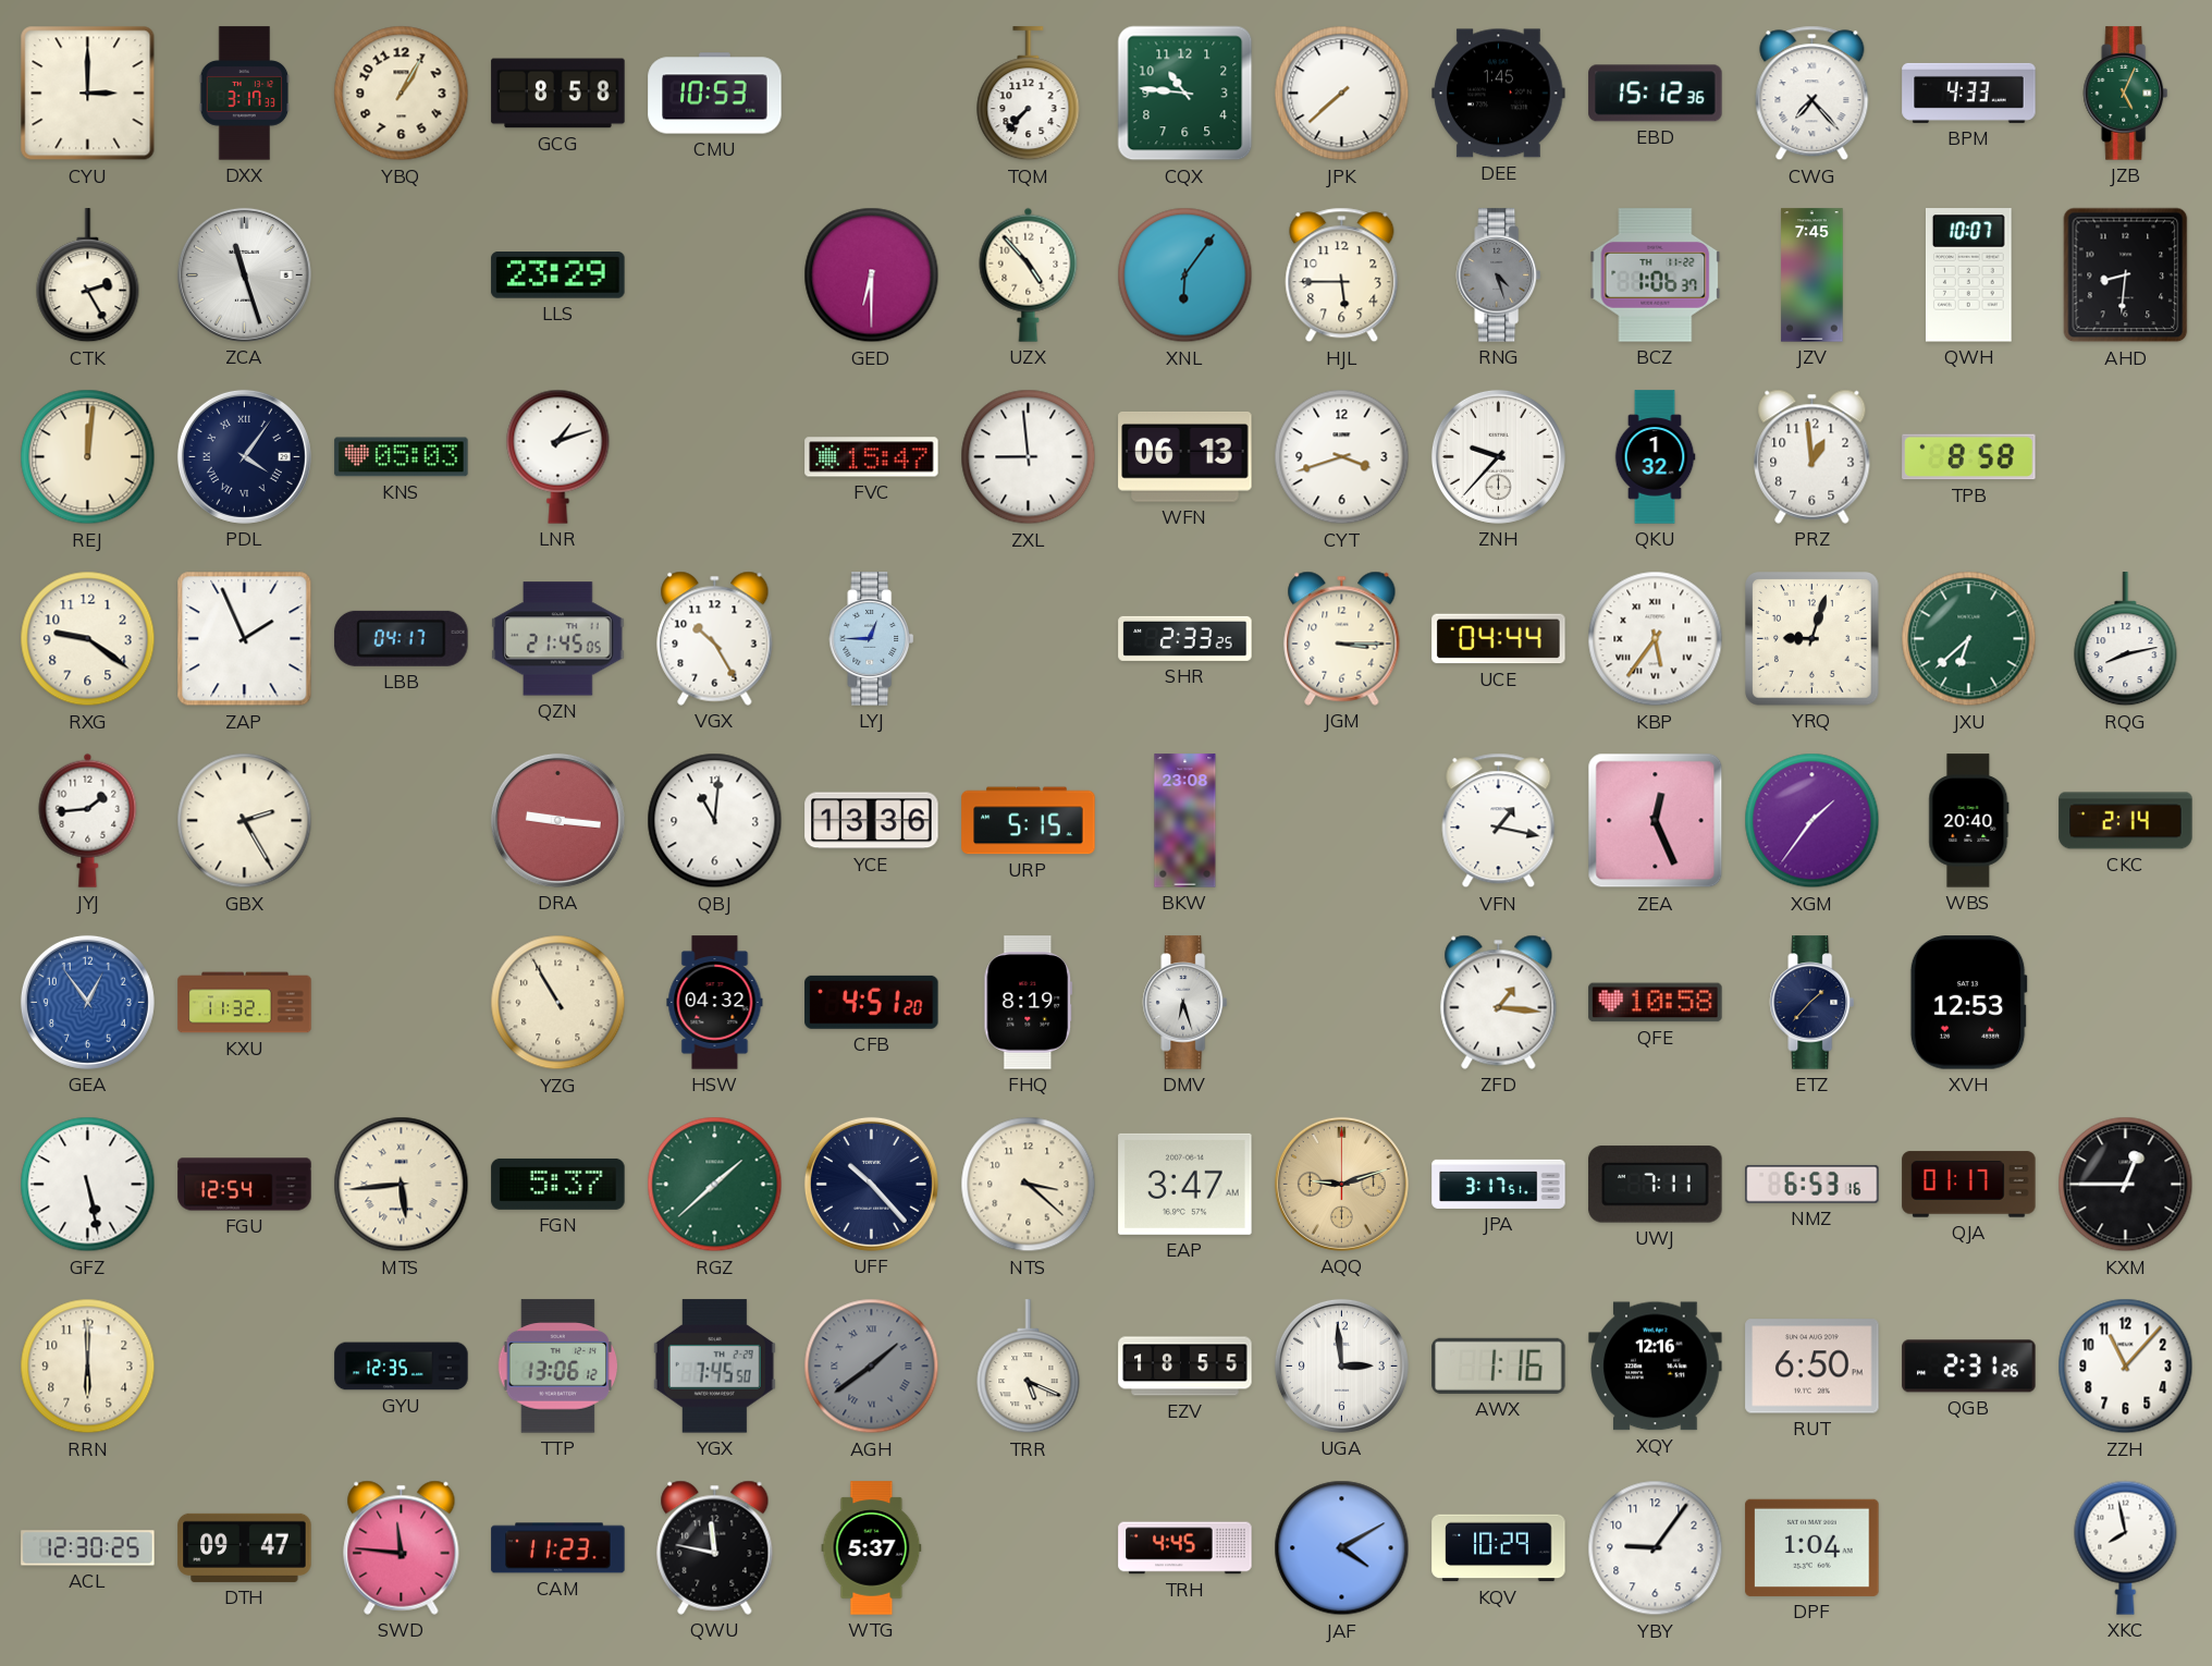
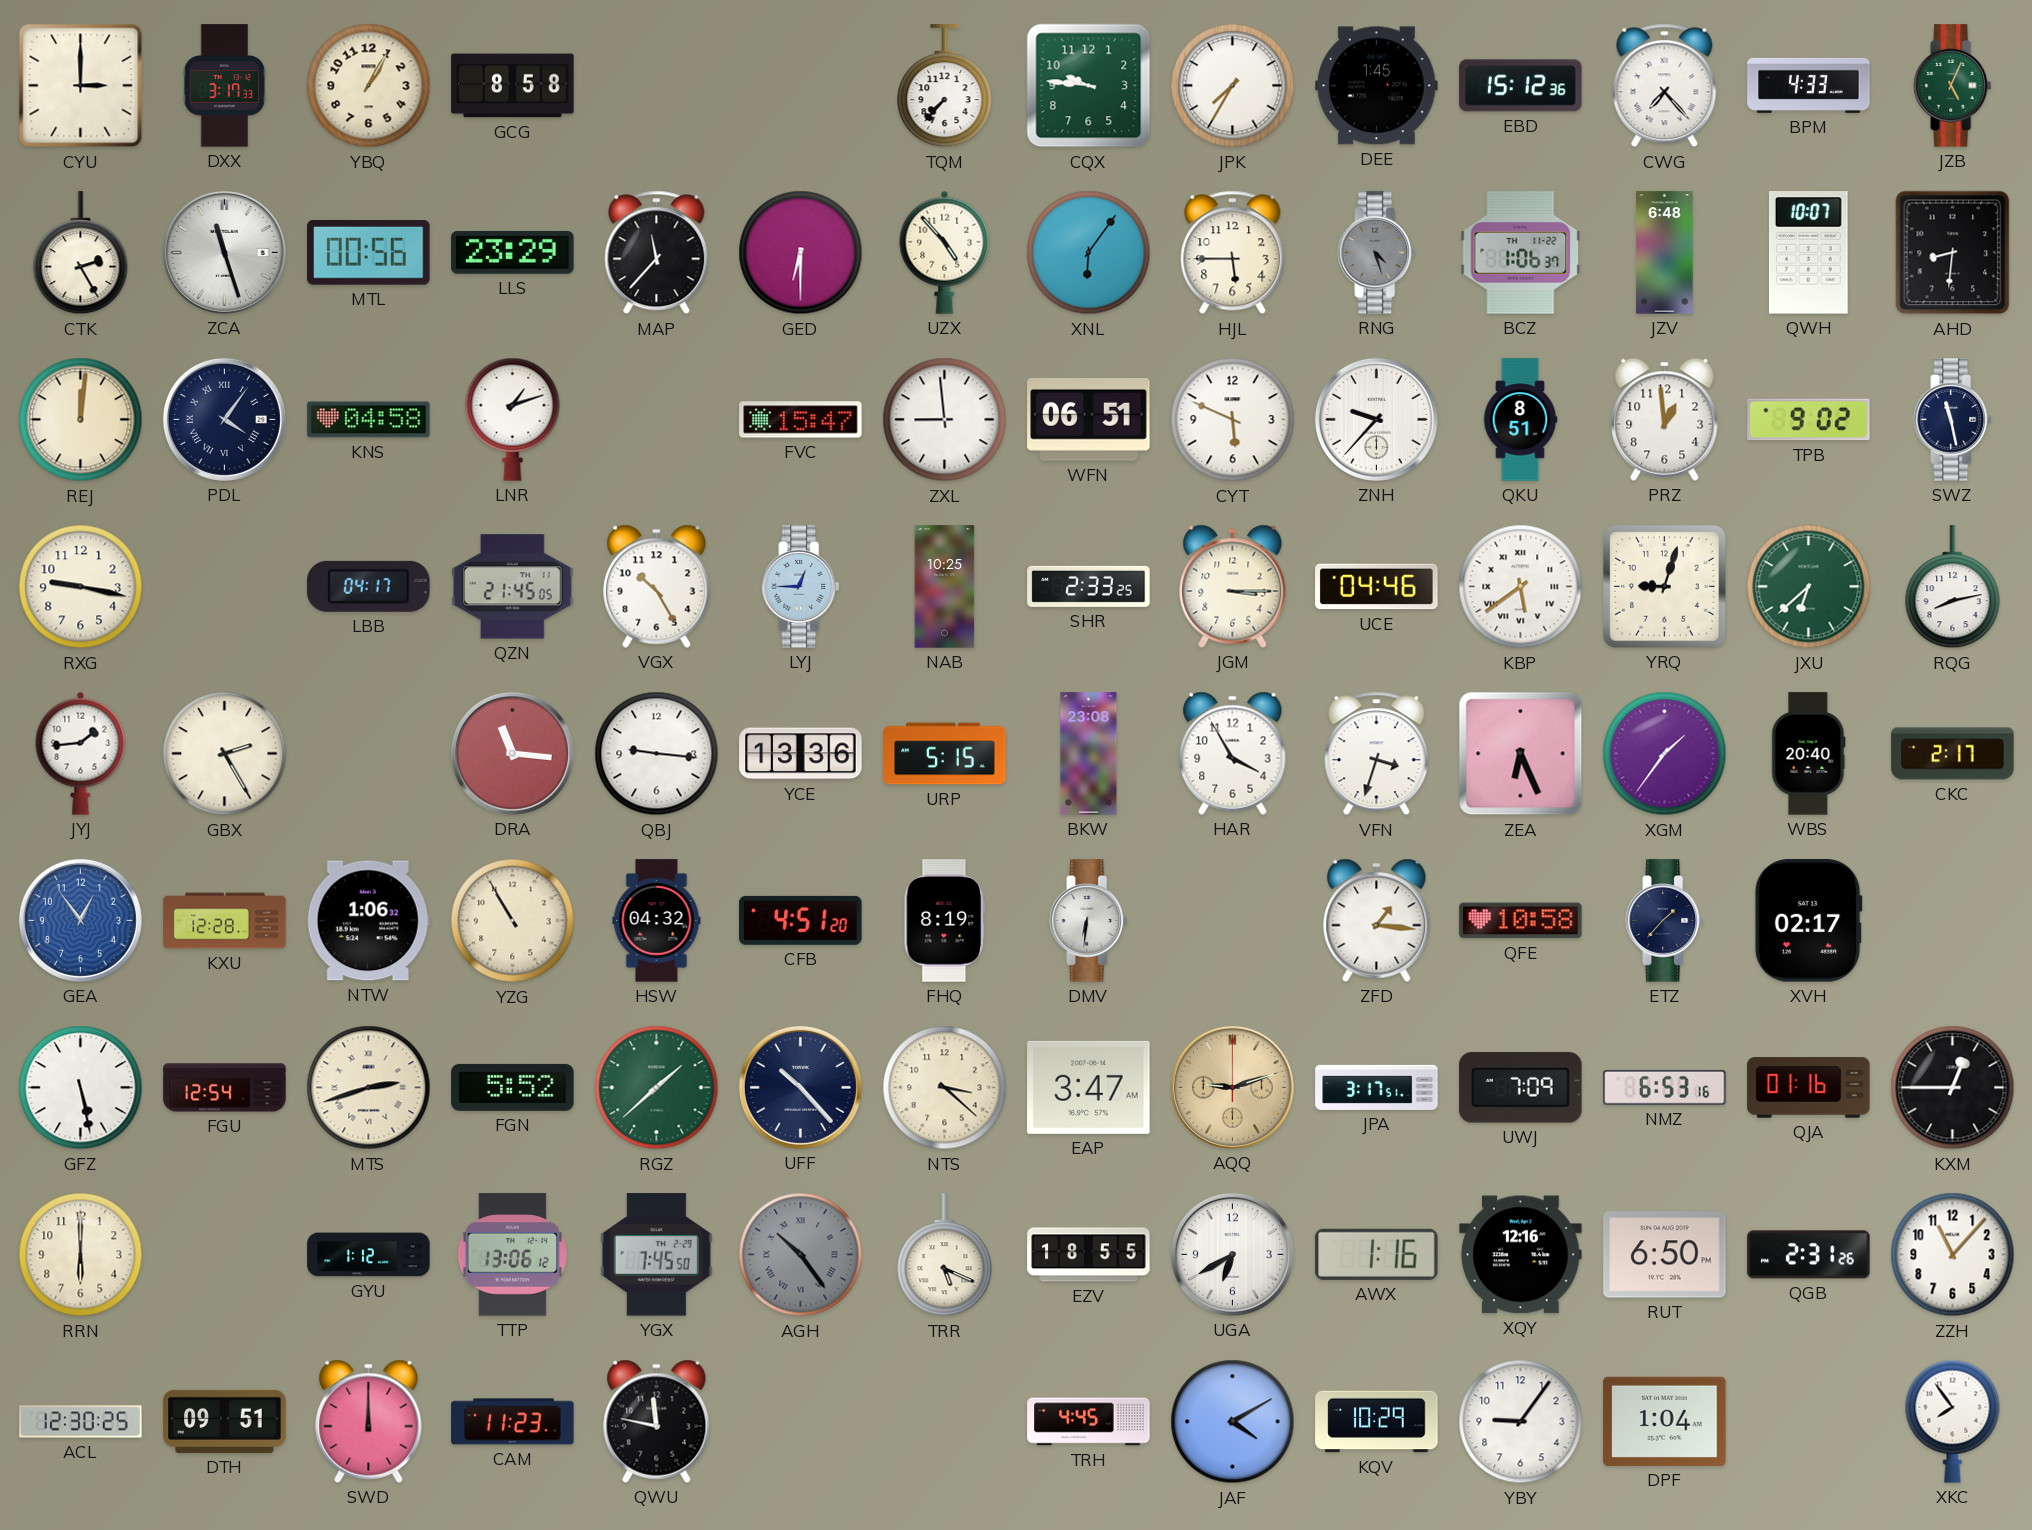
CMU: 10:53 -> none (715, 94)
CQX: 10:46 -> 9:46 (1089, 86)
JPK: 7:38 -> 7:35 (1233, 86)
MTL: none -> 00:56 (369, 253)
MAP: none -> 11:37 (657, 253)
JZV: 7:45 -> 6:48 (1665, 253)
KNS: 05:03 -> 04:58 (369, 420)
WFN: 06:13 -> 06:51 (1089, 419)
CYT: 3:42 -> 5:49 (1233, 420)
QKU: 1:32 -> 8:51 (1520, 420)
TPB: 8:58 -> 9:02 (1809, 420)
SWZ: none -> 11:28 (1953, 420)
RXG: 9:21 -> 9:17 (81, 587)
ZAP: 1:56 -> none (245, 639)
NAB: none -> 10:25 (945, 587)
UCE: 04:44 -> 04:46 (1377, 587)
KBP: 5:36 -> 5:39 (1521, 587)
DRA: 9:16 -> 11:16 (512, 753)
QBJ: 11:01 -> 9:16 (657, 754)
HAR: none -> 3:55 (1233, 753)
VFN: 1:17 -> 3:33 (1377, 754)
ZEA: 12:26 -> 6:26 (1521, 754)
CKC: 2:14 -> 2:17 (1953, 754)
KXU: 11:32 -> 12:28 (225, 921)
NTW: none -> 1:06 (368, 921)
DMV: 6:27 -> 6:31 (1089, 921)
XVH: 12:53 -> 02:17 (1808, 921)
MTS: 5:44 -> 2:42 (369, 1088)
FGN: 5:37 -> 5:52 (513, 1087)
UWJ: 7:11 -> 7:09 (1521, 1088)
QJA: 01:17 -> 01:16 (1809, 1088)
GYU: 12:35 -> 1:12 (369, 1255)
AGH: 1:39 -> 10:24 (801, 1255)
UGA: 2:59 -> 6:40 (1232, 1254)
DTH: 09:47 -> 09:51 (225, 1421)
SWD: 11:46 -> 12:00 (369, 1421)
WTG: 5:37 -> none (872, 1548)
XKC: 7:58 -> 7:54 (1953, 1421)
